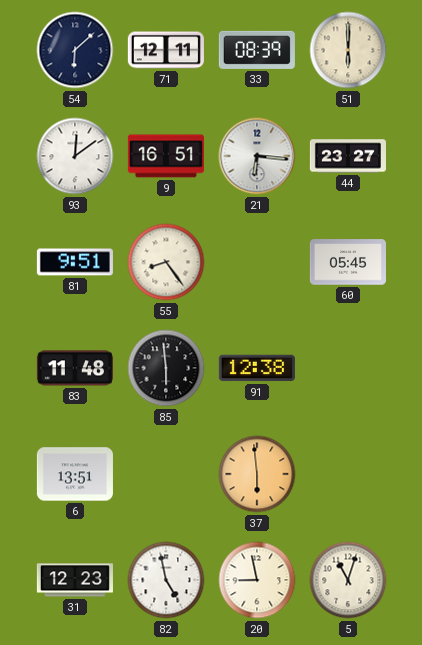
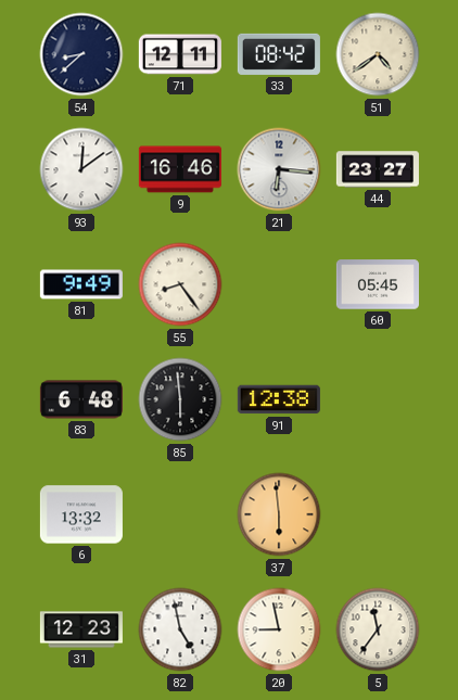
54: 6:08 -> 8:38 (81, 54)
33: 08:39 -> 08:42 (279, 54)
51: 6:00 -> 4:39 (378, 54)
9: 16:51 -> 16:46 (180, 169)
81: 9:51 -> 9:49 (81, 284)
83: 11:48 -> 6:48 (81, 399)
6: 13:51 -> 13:32 (81, 514)
5: 11:03 -> 11:36 (378, 629)
